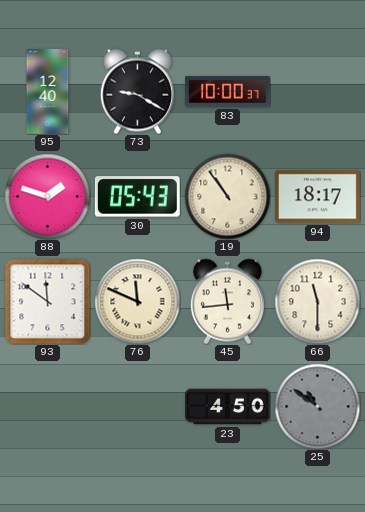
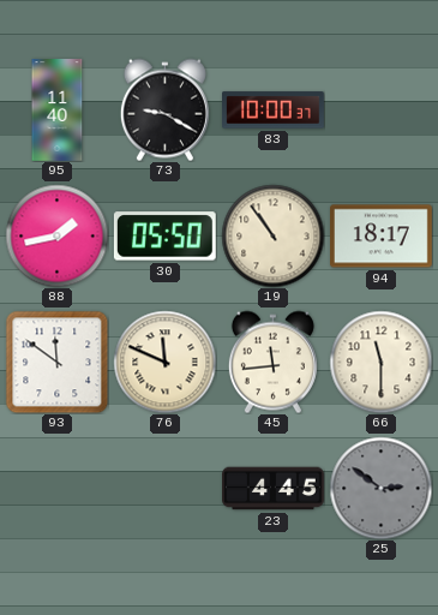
95: 12:40 -> 11:40 (58, 111)
88: 1:48 -> 1:43 (56, 235)
30: 05:43 -> 05:50 (164, 237)
23: 4:50 -> 4:45 (274, 489)
25: 10:51 -> 2:51 (380, 488)
